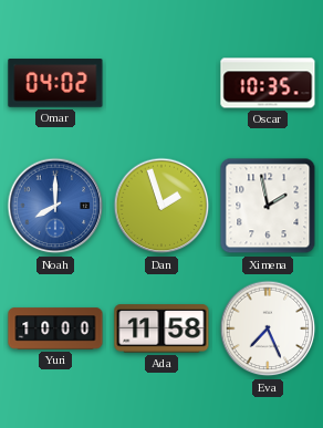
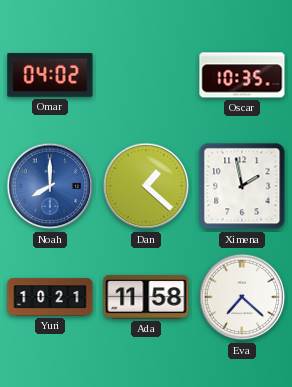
Dan: 1:57 -> 1:22 (146, 186)
Yuri: 10:00 -> 10:21 (50, 297)
Eva: 7:26 -> 7:22 (242, 297)
